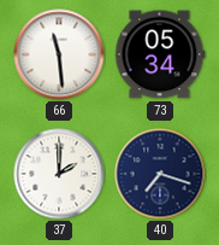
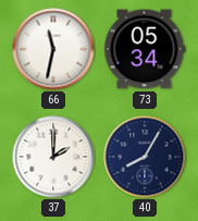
66: 11:29 -> 11:32 (53, 49)
40: 7:18 -> 8:05 (145, 157)
